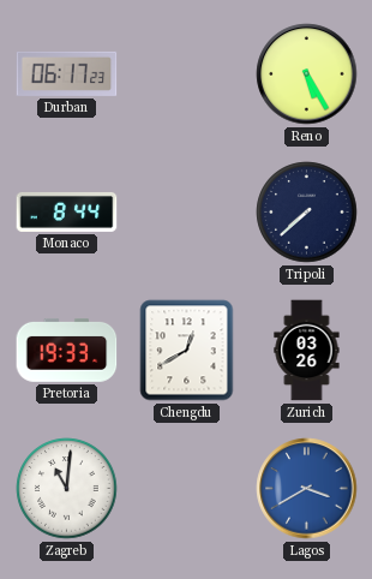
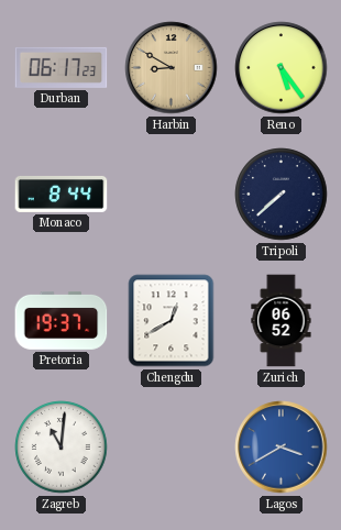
Harbin: none -> 8:50 (172, 68)
Reno: 5:25 -> 5:24 (282, 68)
Pretoria: 19:33 -> 19:37 (62, 320)
Zurich: 03:26 -> 06:52 (282, 321)
